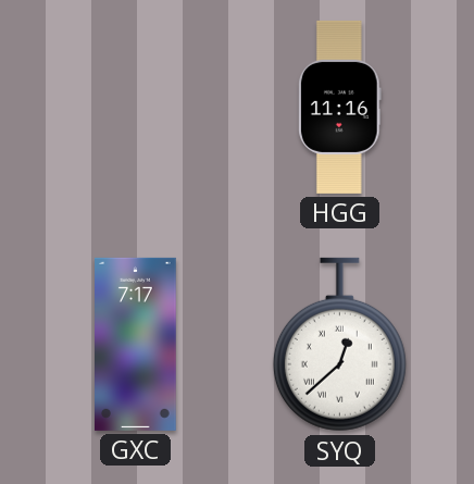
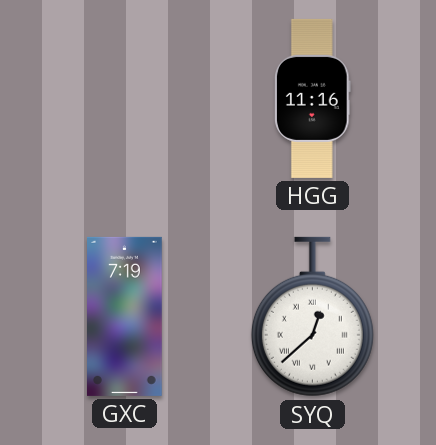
GXC: 7:17 -> 7:19 (125, 316)
